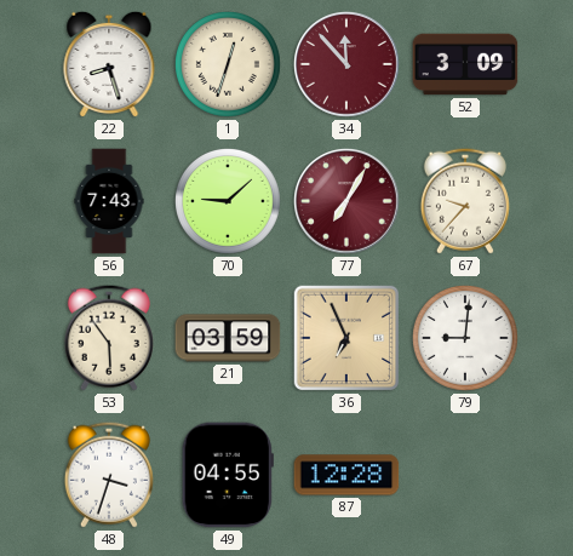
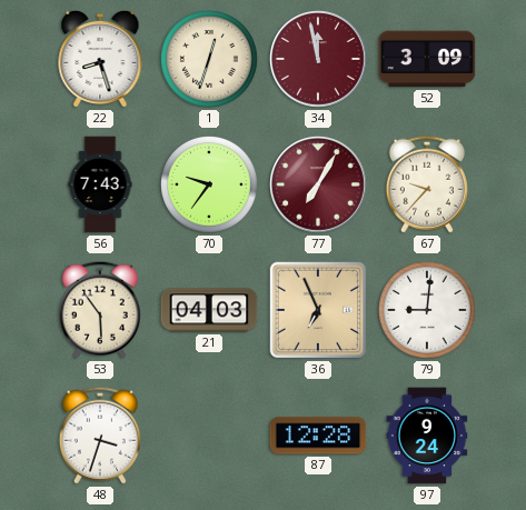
34: 11:53 -> 11:58 (319, 60)
70: 9:08 -> 9:36 (210, 186)
21: 03:59 -> 04:03 (209, 310)
49: 04:55 -> none (228, 475)
97: none -> 9:24 (427, 436)
